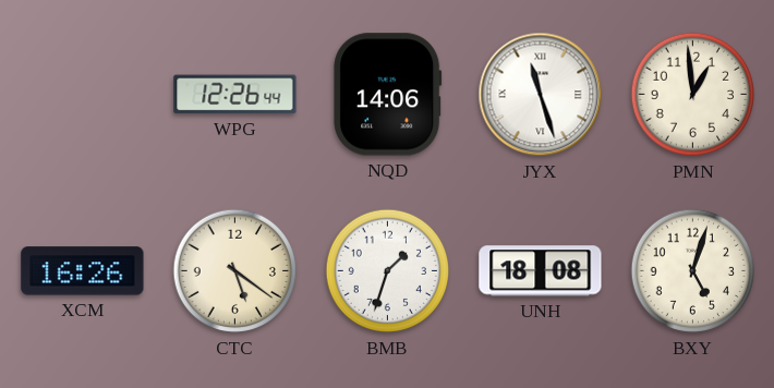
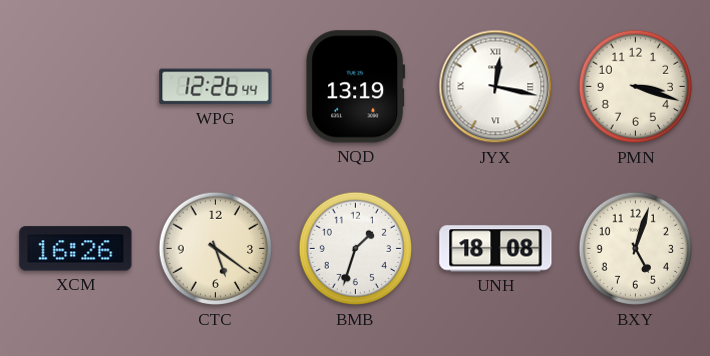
NQD: 14:06 -> 13:19 (356, 87)
JYX: 11:27 -> 12:17 (496, 87)
PMN: 12:59 -> 3:18 (636, 87)
